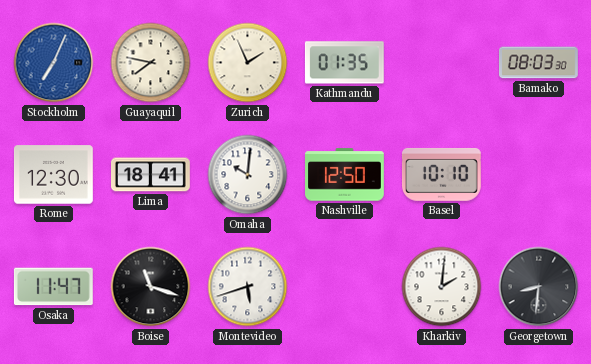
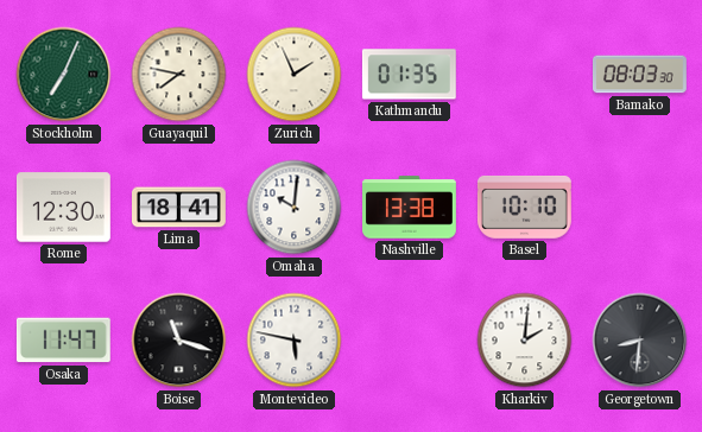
Stockholm dial: blue -> green (64, 75)
Nashville: 12:50 -> 13:38 (410, 208)
Montevideo: 5:42 -> 5:47 (295, 341)
